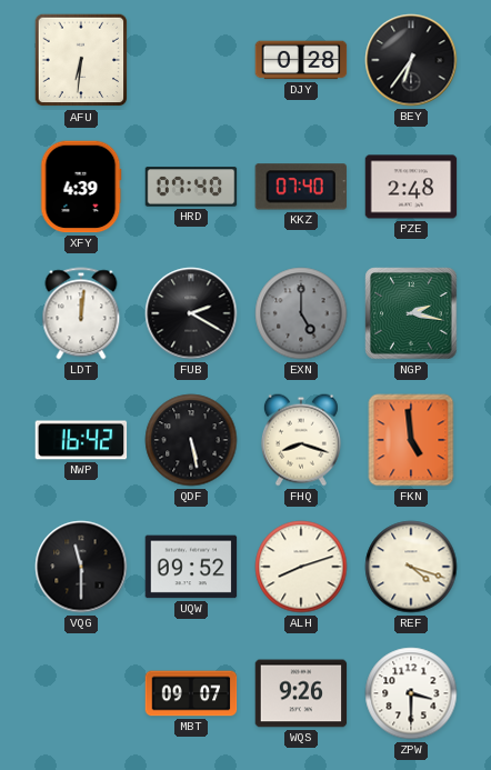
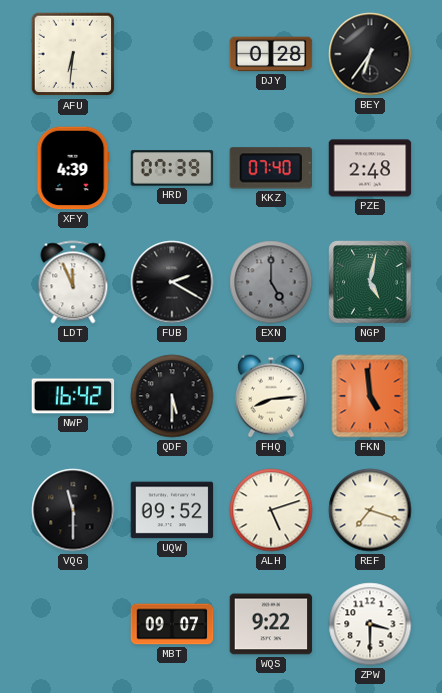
HRD: 07:40 -> 07:39 (172, 168)
LDT: 12:01 -> 11:56 (73, 282)
NGP: 2:17 -> 5:02 (370, 282)
QDF: 5:28 -> 5:30 (172, 396)
FHQ: 8:18 -> 8:14 (271, 396)
ALH: 8:12 -> 5:12 (271, 510)
REF: 4:18 -> 7:18 (370, 510)
WQS: 9:26 -> 9:22 (271, 624)
